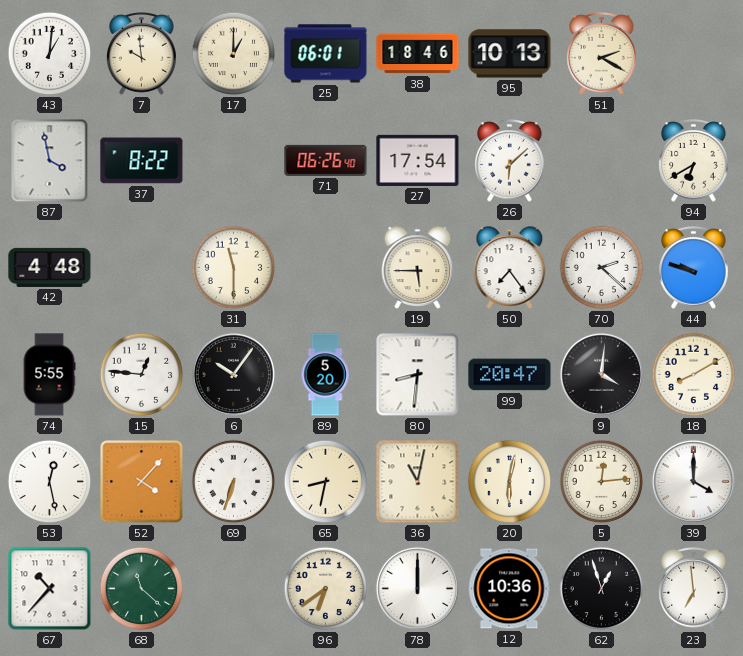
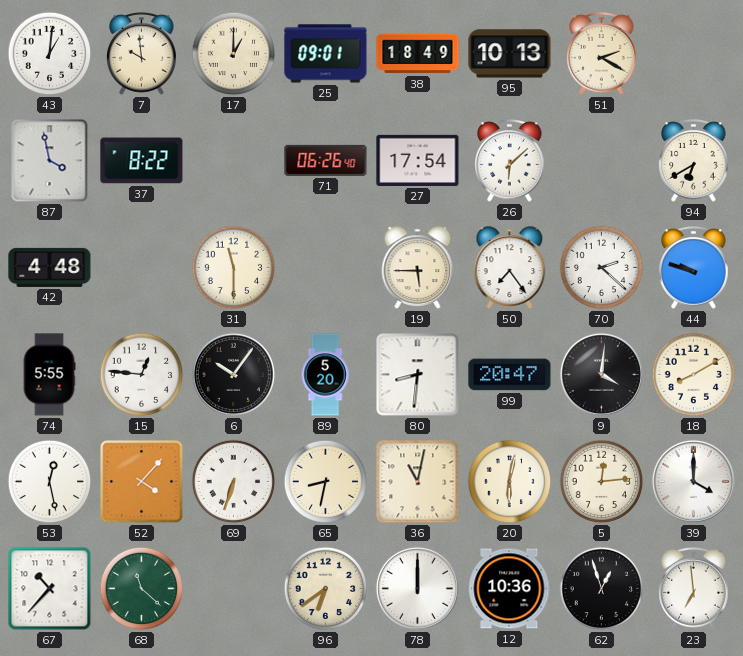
25: 06:01 -> 09:01 (326, 54)
38: 18:46 -> 18:49 (418, 54)
